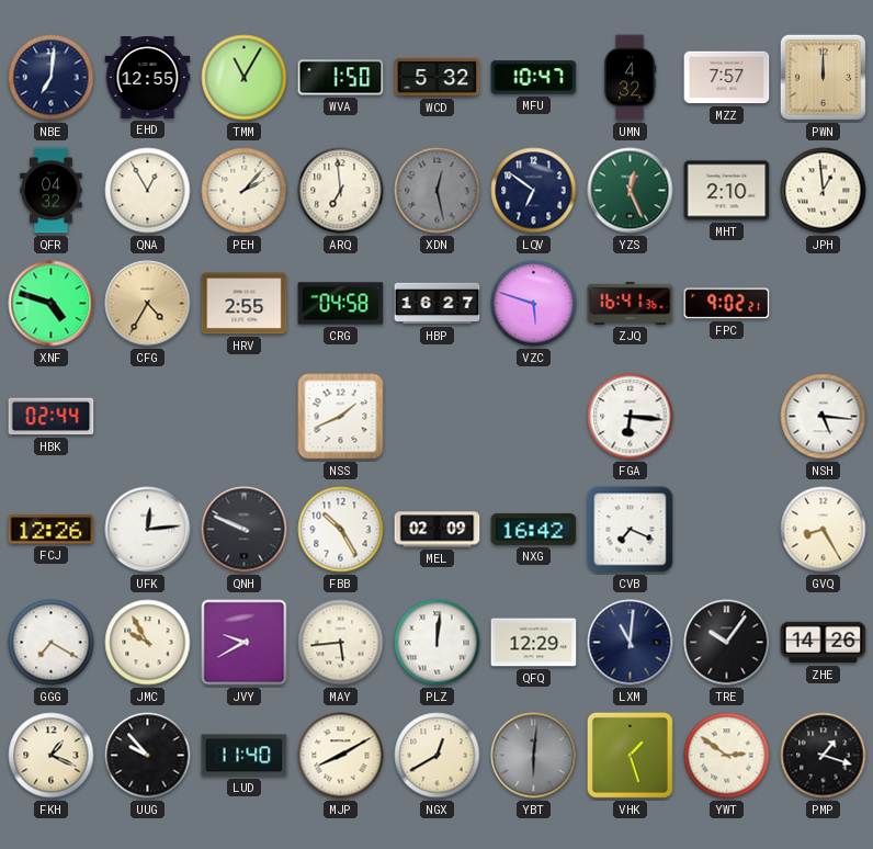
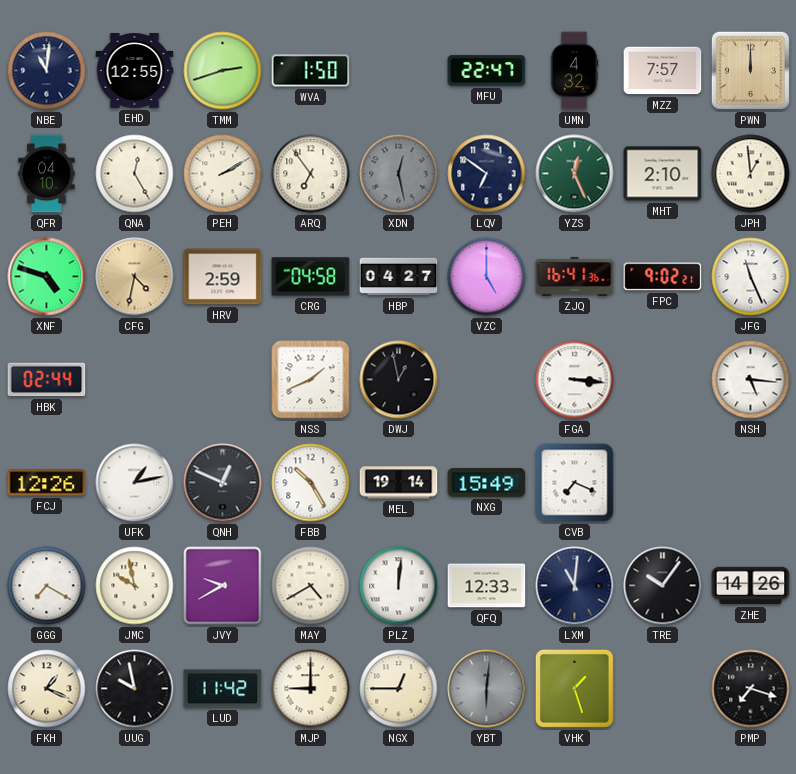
NBE: 7:01 -> 11:01 (47, 71)
TMM: 11:05 -> 2:42 (223, 71)
WCD: 5:32 -> none (438, 77)
MFU: 10:47 -> 22:47 (487, 71)
QFR: 04:32 -> 04:10 (47, 174)
QNA: 12:55 -> 12:25 (135, 174)
PEH: 2:07 -> 2:10 (223, 174)
ARQ: 6:59 -> 6:54 (311, 174)
CFG: 4:35 -> 4:32 (135, 277)
HRV: 2:55 -> 2:59 (223, 277)
HBP: 16:27 -> 04:27 (399, 277)
VZC: 5:48 -> 5:00 (487, 277)
JFG: none -> 11:26 (751, 277)
DWJ: none -> 12:58 (399, 380)
FGA: 6:16 -> 3:16 (575, 380)
UFK: 12:14 -> 1:13 (135, 483)
QNH: 9:49 -> 12:49 (223, 483)
MEL: 02:09 -> 19:14 (399, 483)
NXG: 16:42 -> 15:49 (487, 482)
GVQ: 8:25 -> none (824, 530)
JMC: 9:55 -> 9:58 (135, 586)
MAY: 5:44 -> 4:40 (311, 586)
QFQ: 12:29 -> 12:33 (487, 586)
UUG: 9:53 -> 9:58 (135, 689)
LUD: 11:40 -> 11:42 (223, 689)
MJP: 8:10 -> 9:00 (311, 689)
NGX: 12:40 -> 12:45 (399, 689)
YWT: 2:51 -> none (727, 756)
PMP: 1:18 -> 7:18 (751, 689)
